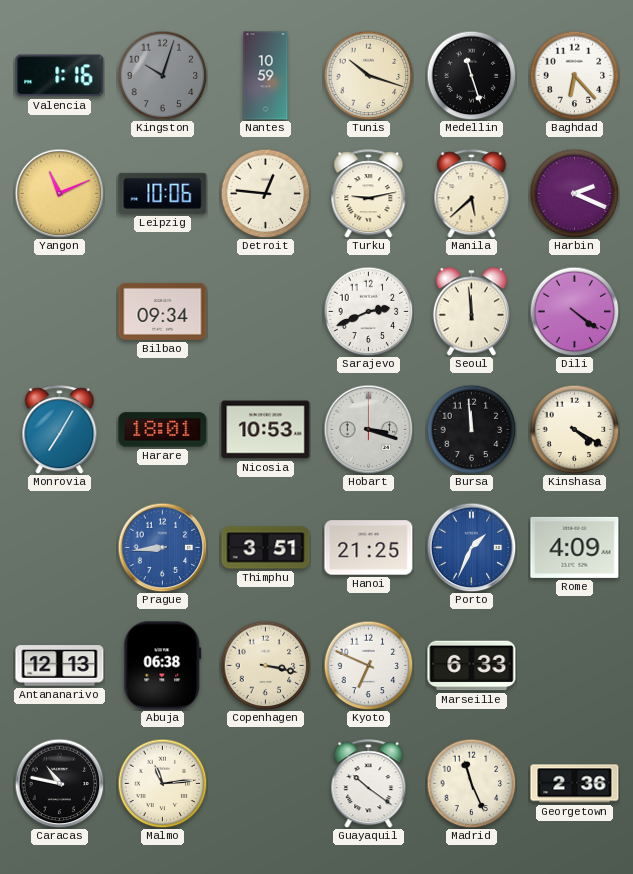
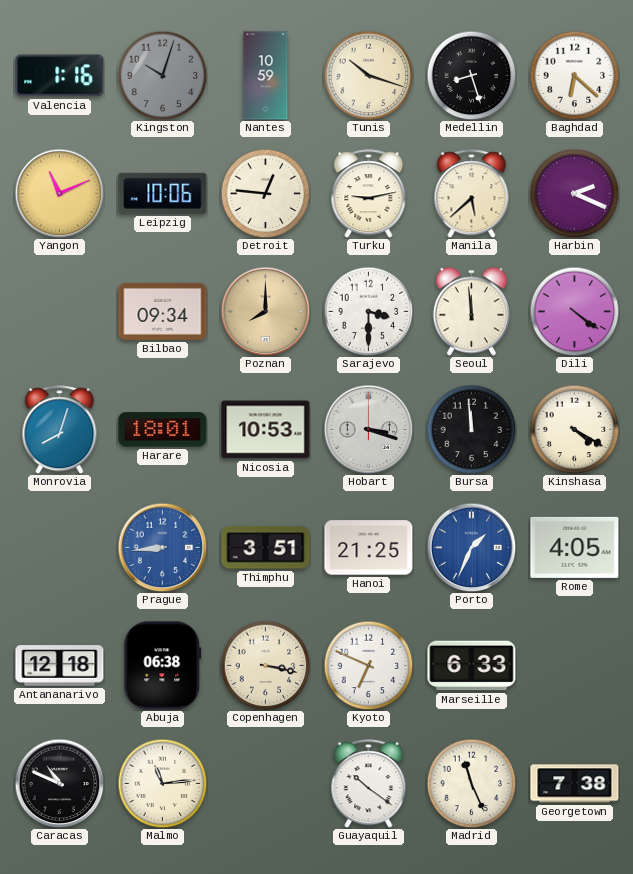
Medellin: 11:27 -> 8:27 (471, 75)
Baghdad: 6:23 -> 6:22 (574, 75)
Poznan: none -> 8:00 (265, 311)
Sarajevo: 2:41 -> 3:30 (368, 311)
Monrovia: 7:05 -> 8:03 (60, 430)
Rome: 4:09 -> 4:05 (575, 547)
Antananarivo: 12:13 -> 12:18 (60, 666)
Caracas: 10:47 -> 10:49 (59, 783)
Georgetown: 2:36 -> 7:38 (575, 784)
